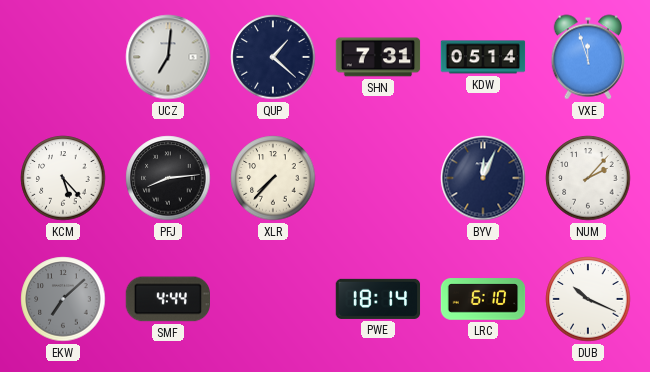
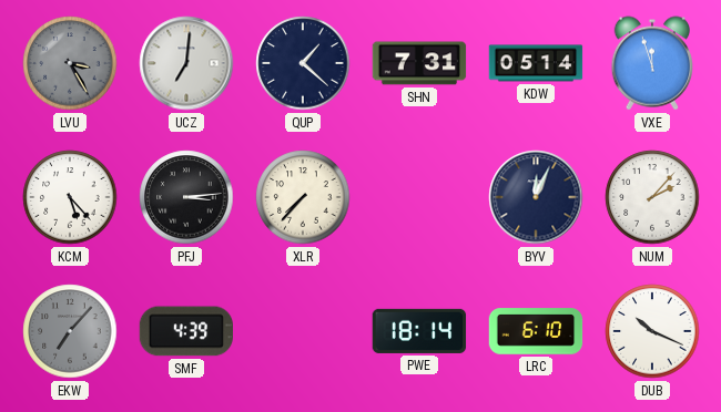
LVU: none -> 3:25 (70, 63)
PFJ: 8:14 -> 3:14 (186, 197)
EKW: 7:08 -> 7:07 (70, 331)
SMF: 4:44 -> 4:39 (186, 331)
